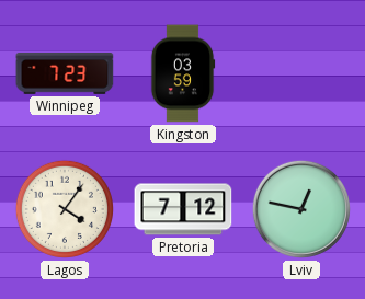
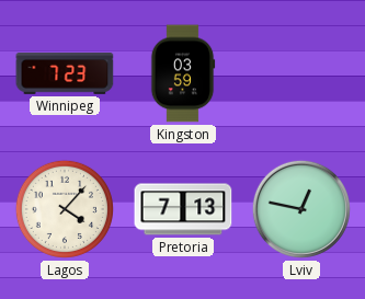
Lagos: 4:06 -> 4:07 (65, 209)
Pretoria: 7:12 -> 7:13 (183, 209)
